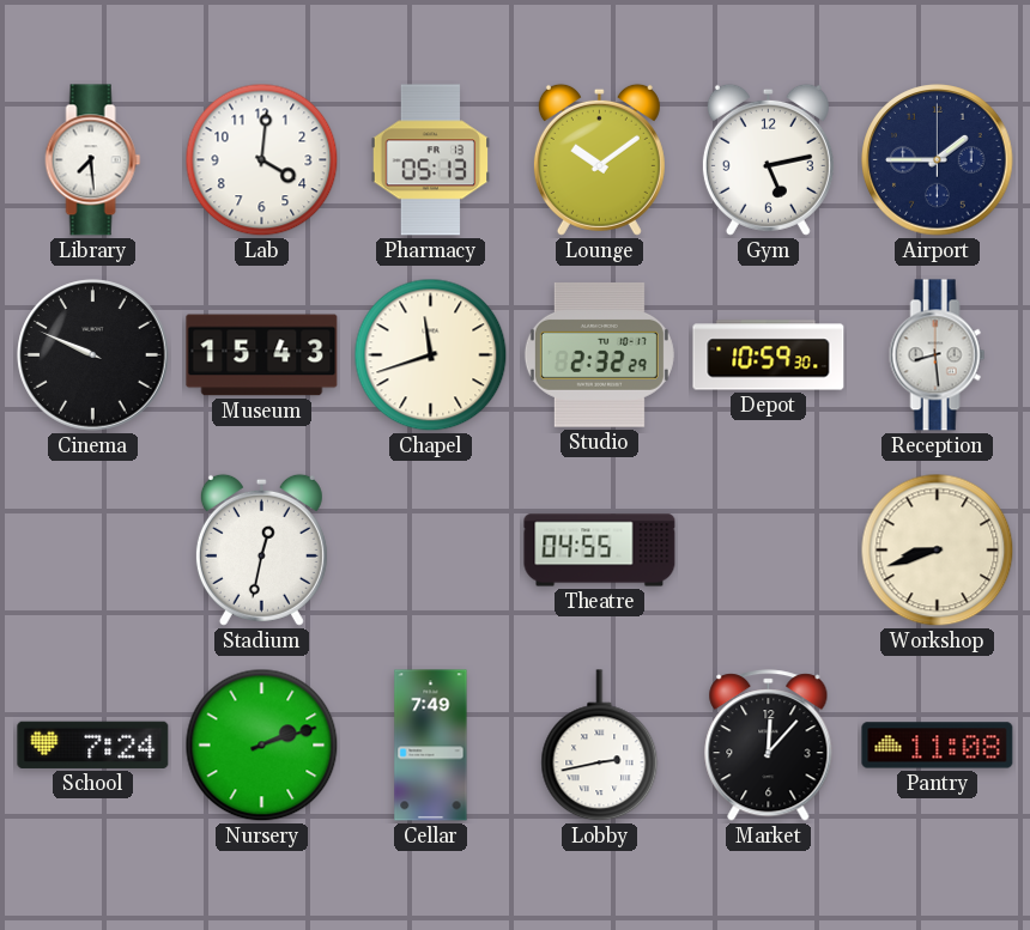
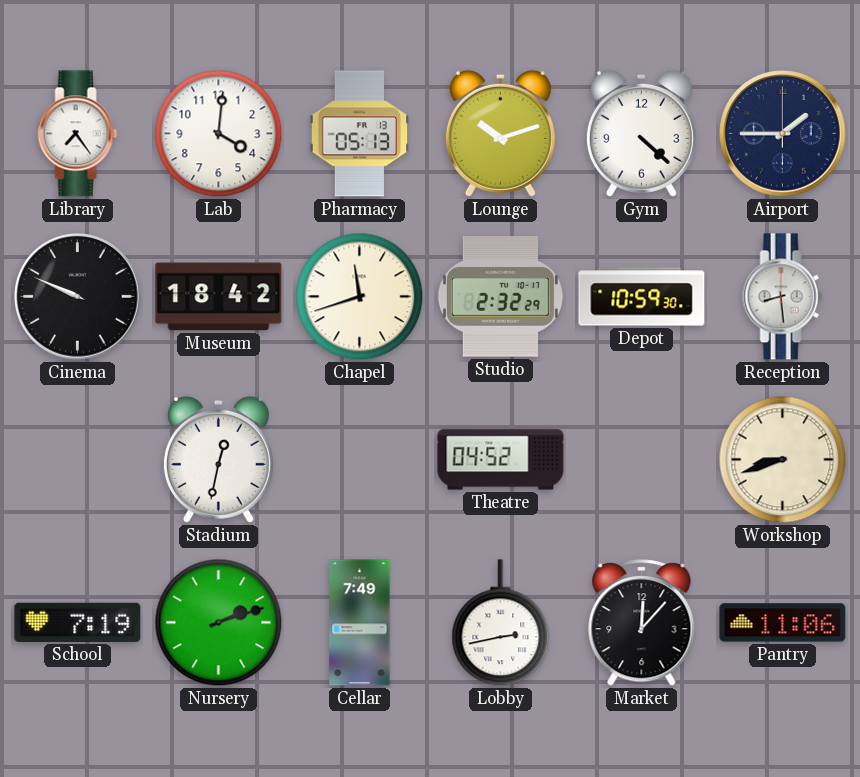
Library: 7:29 -> 7:24 (78, 134)
Lounge: 10:09 -> 10:12 (500, 133)
Gym: 5:13 -> 4:22 (641, 133)
Museum: 15:43 -> 18:42 (219, 297)
Theatre: 04:55 -> 04:52 (501, 460)
School: 7:24 -> 7:19 (78, 622)
Pantry: 11:08 -> 11:06 (783, 623)
